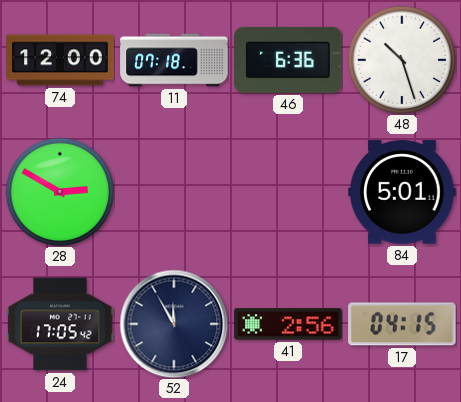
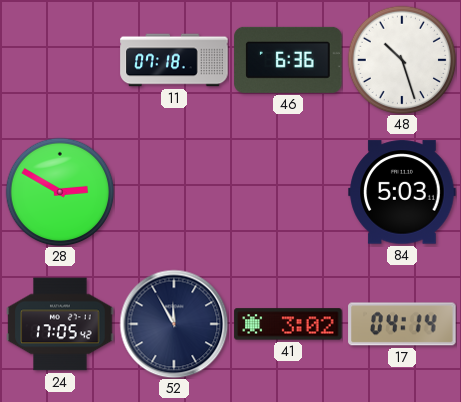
74: 12:00 -> none (60, 60)
84: 5:01 -> 5:03 (402, 192)
41: 2:56 -> 3:02 (288, 324)
17: 04:15 -> 04:14 (402, 324)
